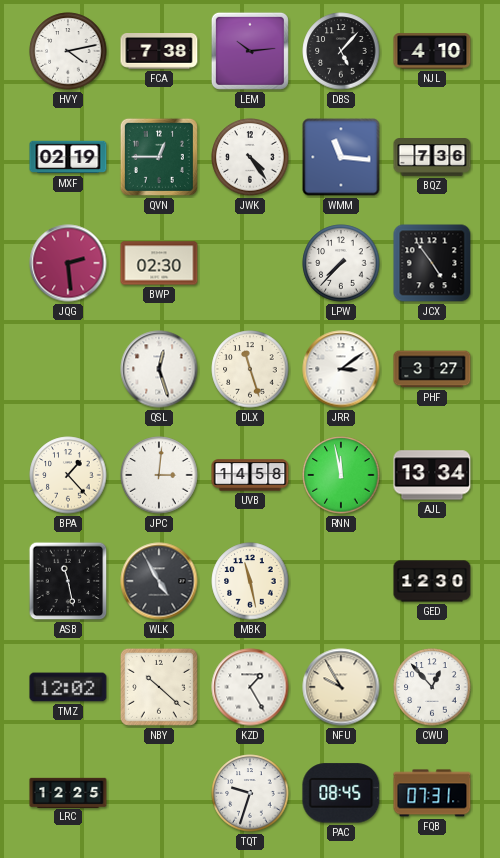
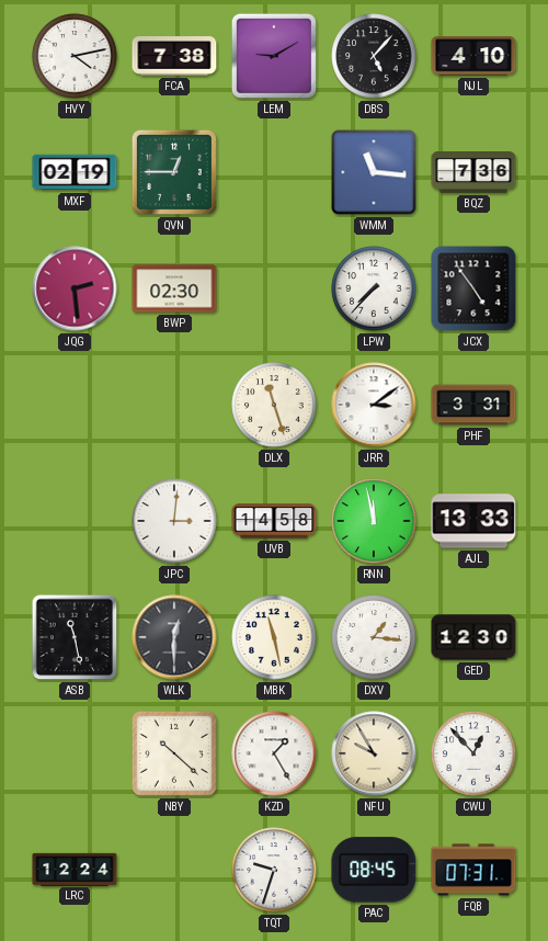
LEM: 10:14 -> 9:10 (274, 56)
JWK: 4:24 -> none (250, 157)
QSL: 12:27 -> none (159, 369)
PHF: 3:27 -> 3:31 (473, 405)
BPA: 1:23 -> none (68, 475)
AJL: 13:34 -> 13:33 (473, 521)
WLK: 4:55 -> 12:30 (174, 637)
DXV: none -> 1:16 (374, 637)
TMZ: 12:02 -> none (68, 687)
LRC: 12:25 -> 12:24 (75, 869)
